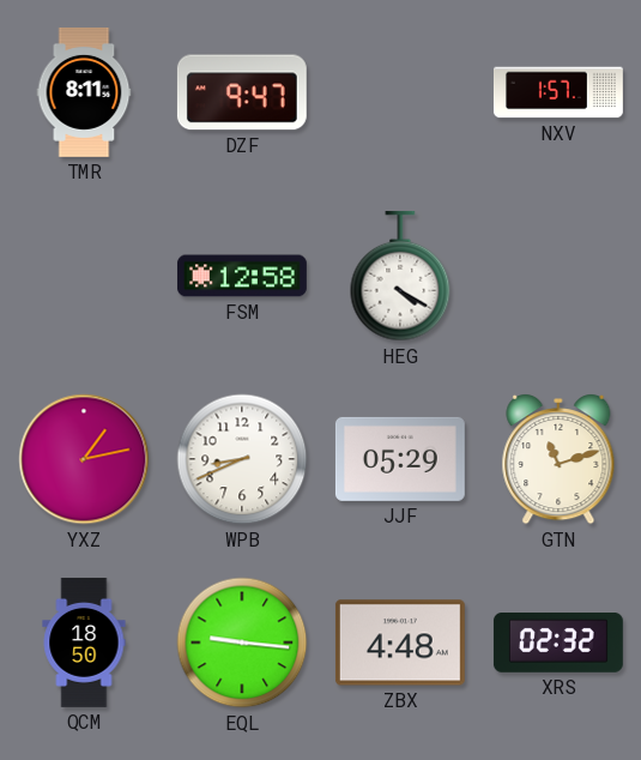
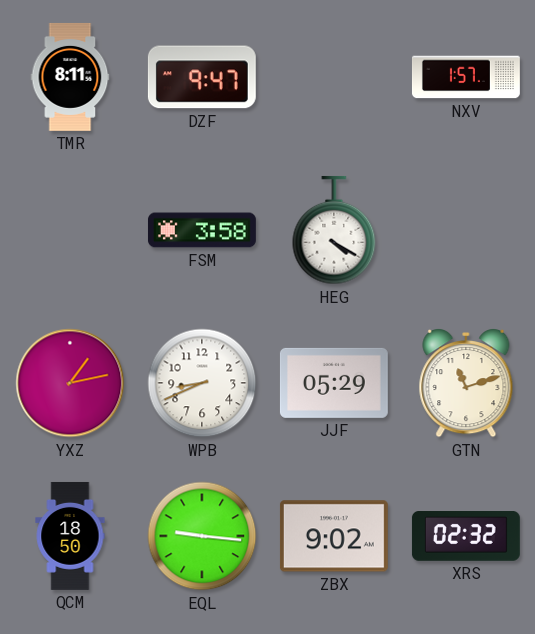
FSM: 12:58 -> 3:58 (202, 230)
ZBX: 4:48 -> 9:02 (334, 536)
